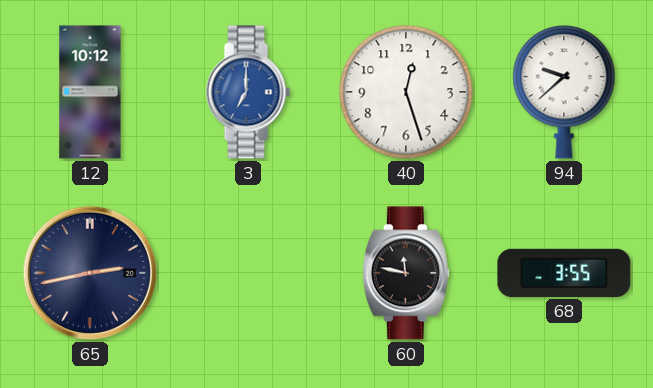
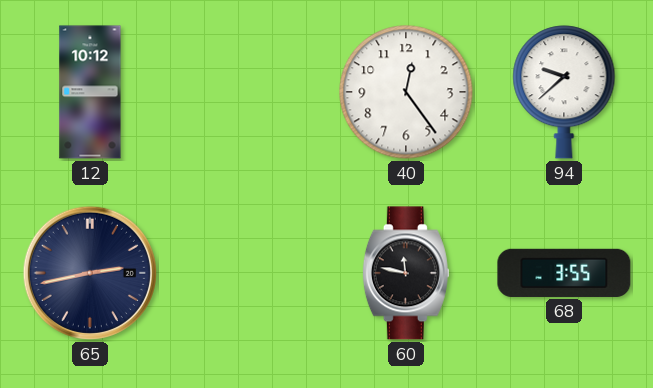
3: 7:00 -> none (248, 92)
40: 12:27 -> 12:24 (406, 92)
